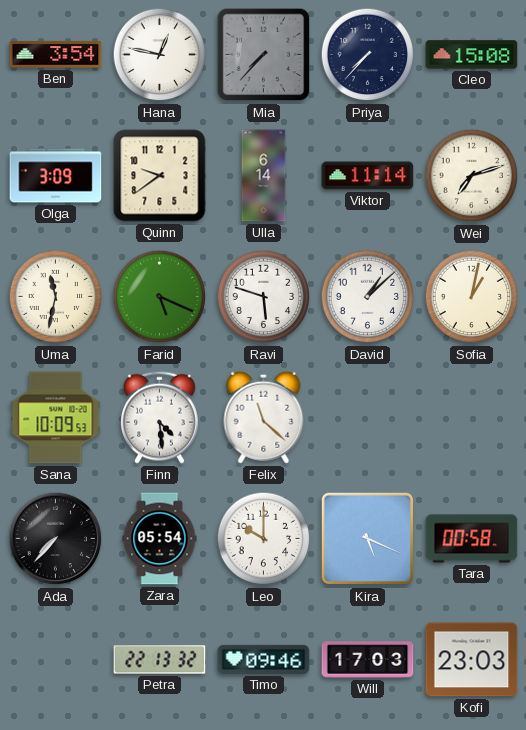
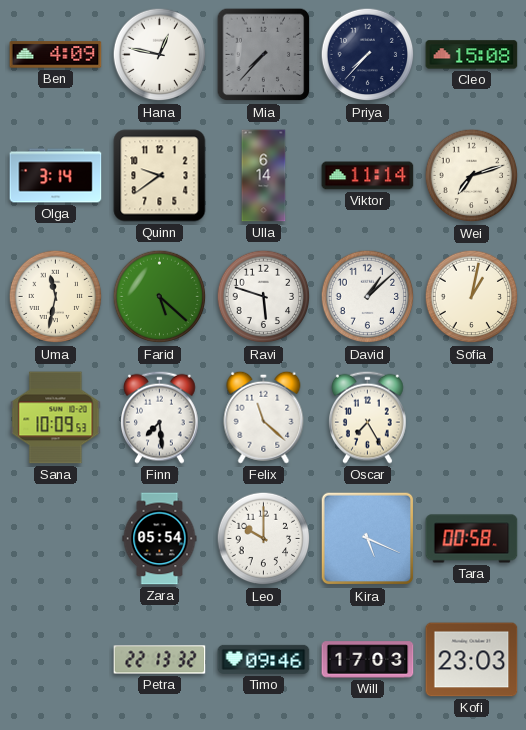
Ben: 3:54 -> 4:09 (56, 55)
Olga: 3:09 -> 3:14 (56, 176)
Farid: 5:19 -> 5:22 (160, 297)
Finn: 4:29 -> 7:29 (160, 417)
Oscar: none -> 7:25 (368, 417)
Ada: 7:37 -> none (56, 539)
